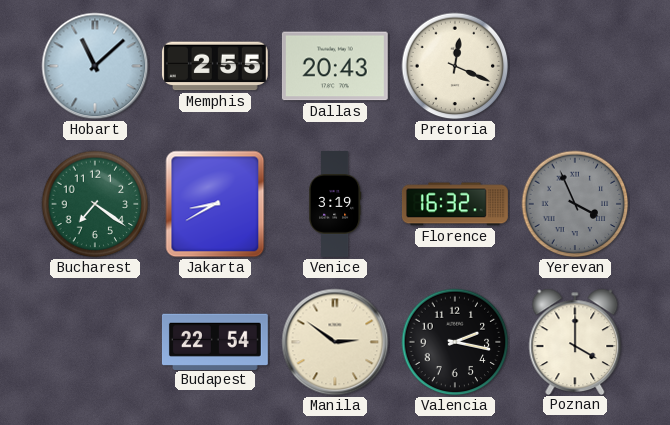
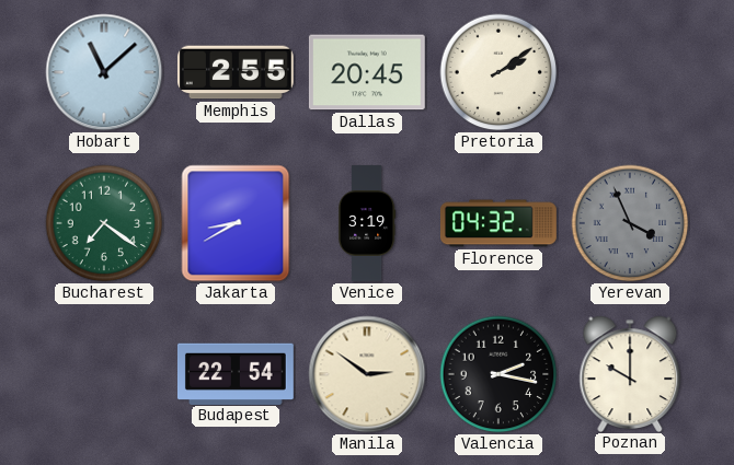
Dallas: 20:43 -> 20:45 (367, 72)
Pretoria: 12:19 -> 2:09 (498, 72)
Florence: 16:32 -> 04:32 (498, 223)
Poznan: 4:00 -> 10:00 (630, 373)
